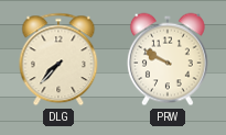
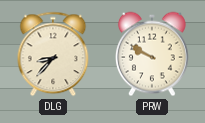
DLG: 7:37 -> 8:37 (53, 54)
